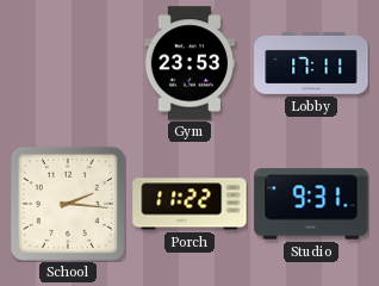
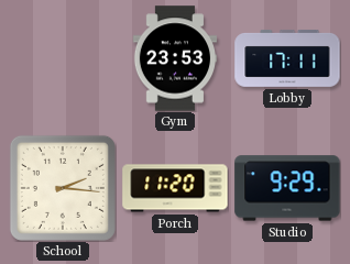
Porch: 11:22 -> 11:20 (175, 188)
Studio: 9:31 -> 9:29 (287, 188)
